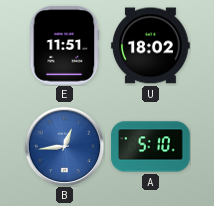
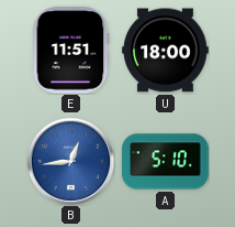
U: 18:02 -> 18:00 (166, 51)
